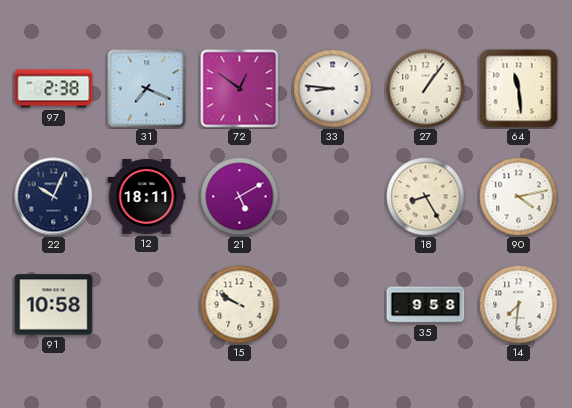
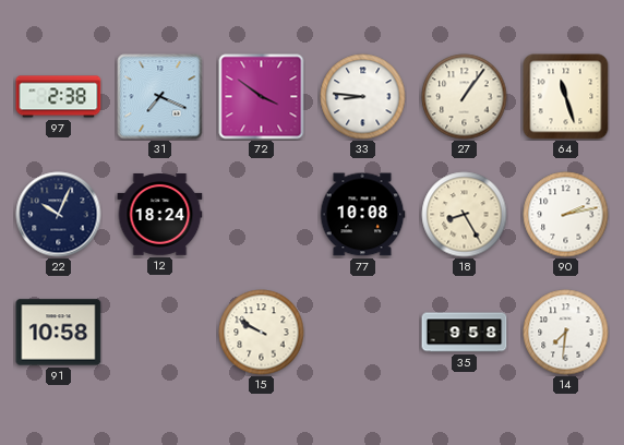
72: 12:51 -> 3:51 (262, 97)
64: 11:29 -> 11:27 (566, 97)
12: 18:11 -> 18:24 (160, 215)
21: 5:10 -> none (240, 197)
77: none -> 10:08 (362, 215)
90: 4:13 -> 2:13 (566, 215)
